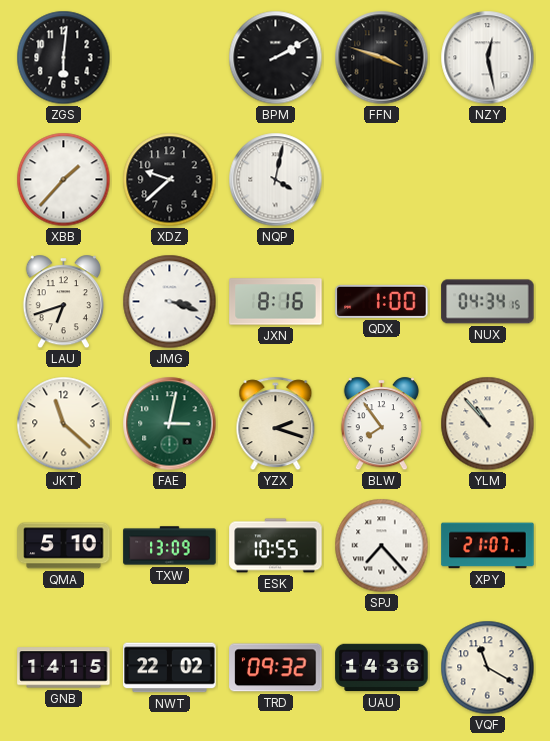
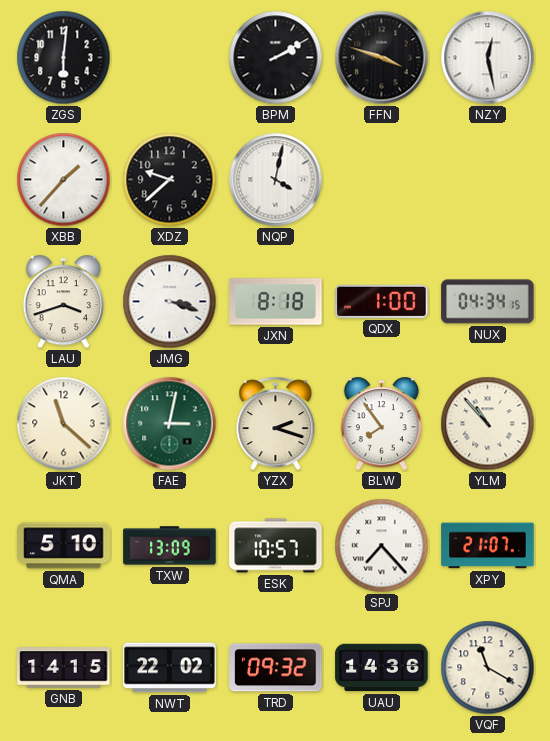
LAU: 6:42 -> 3:42 (63, 302)
JXN: 8:16 -> 8:18 (276, 302)
ESK: 10:55 -> 10:57 (276, 546)
